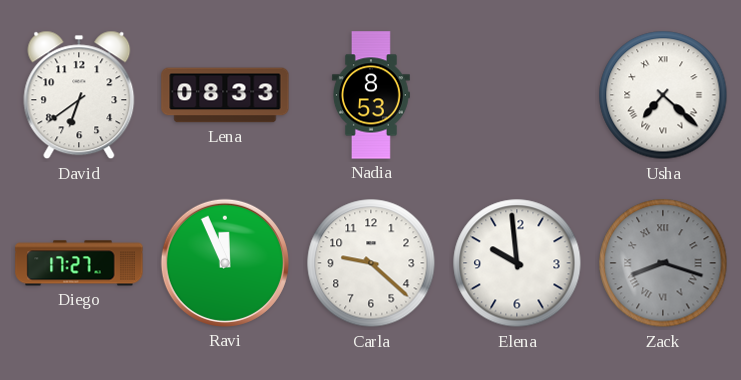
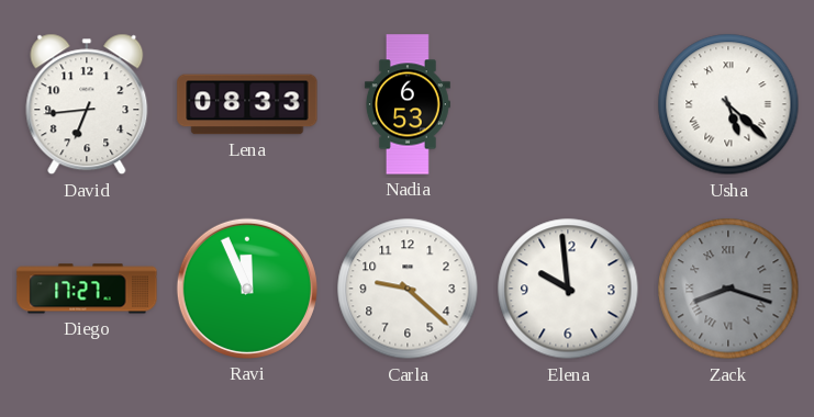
David: 6:39 -> 6:44 (87, 104)
Nadia: 8:53 -> 6:53 (408, 104)
Usha: 7:22 -> 5:22 (728, 104)
